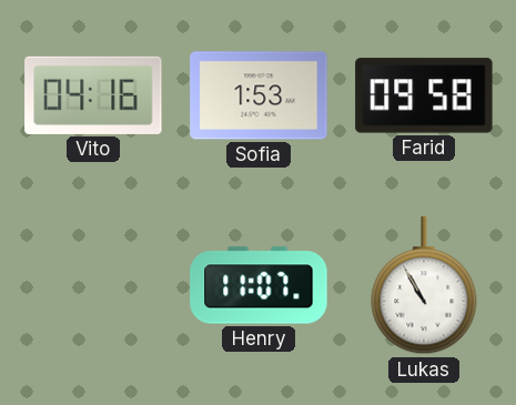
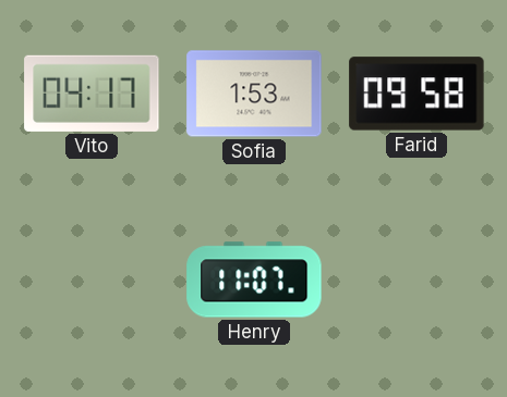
Vito: 04:16 -> 04:17 (92, 94)
Lukas: 10:55 -> none (424, 286)
